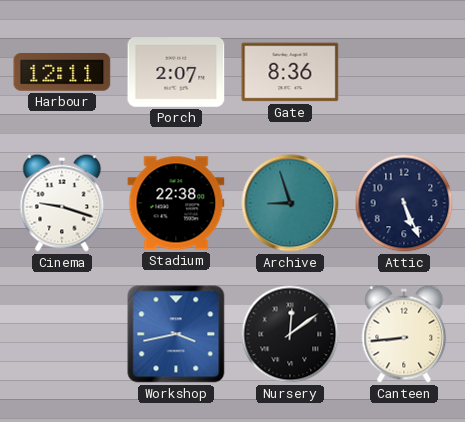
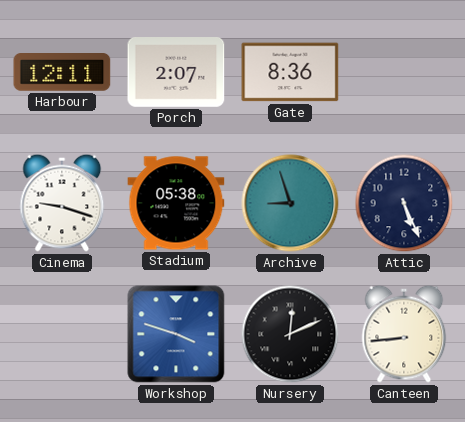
Stadium: 22:38 -> 05:38 (176, 203)
Workshop: 3:43 -> 3:48 (176, 334)
Nursery: 12:09 -> 12:11 (290, 334)
